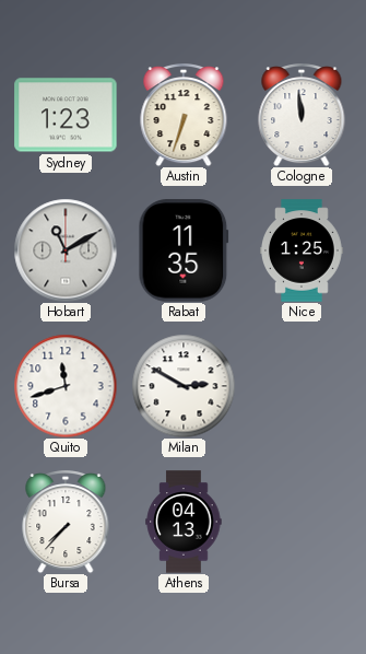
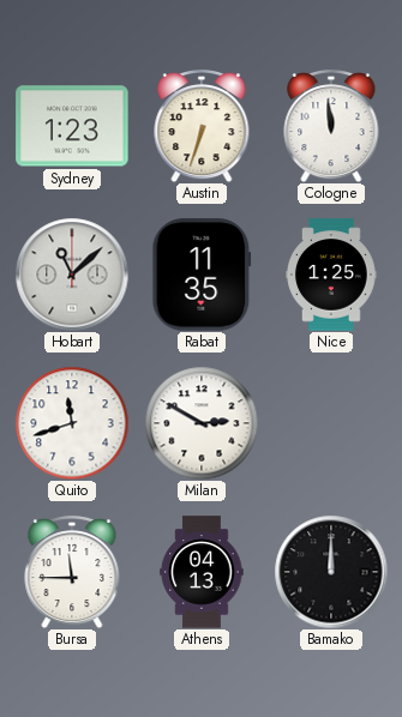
Hobart: 11:10 -> 11:08 (72, 275)
Bursa: 7:37 -> 11:45 (72, 573)
Bamako: none -> 12:00 (331, 572)
